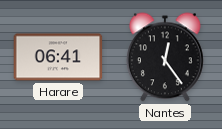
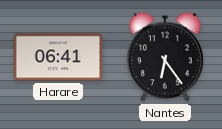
Nantes: 12:24 -> 6:24 (165, 57)
